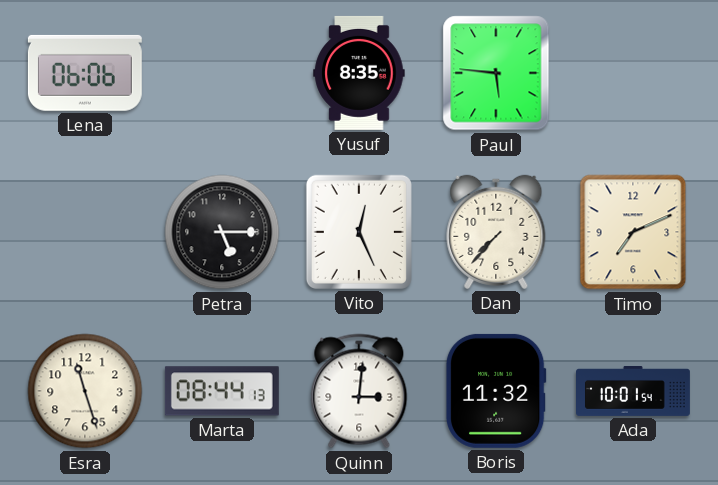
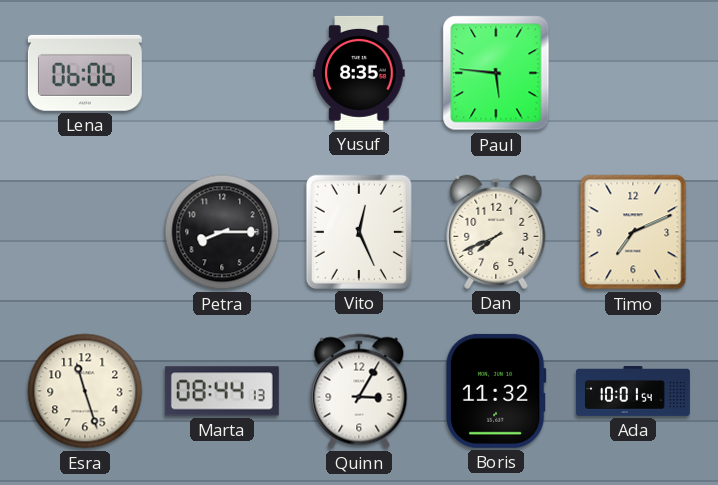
Petra: 5:15 -> 8:15 (222, 232)
Dan: 7:37 -> 7:41 (496, 232)
Quinn: 3:01 -> 3:05 (359, 391)
